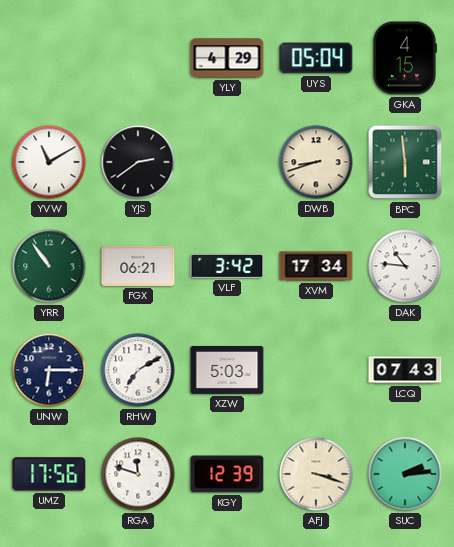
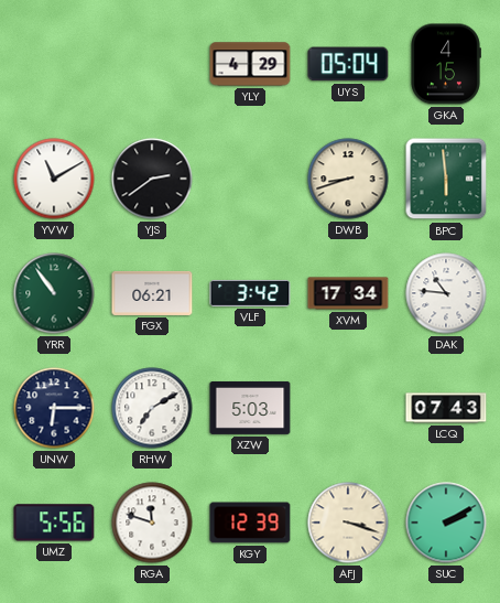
UMZ: 17:56 -> 5:56 (54, 523)
SUC: 2:14 -> 2:10 (446, 523)
